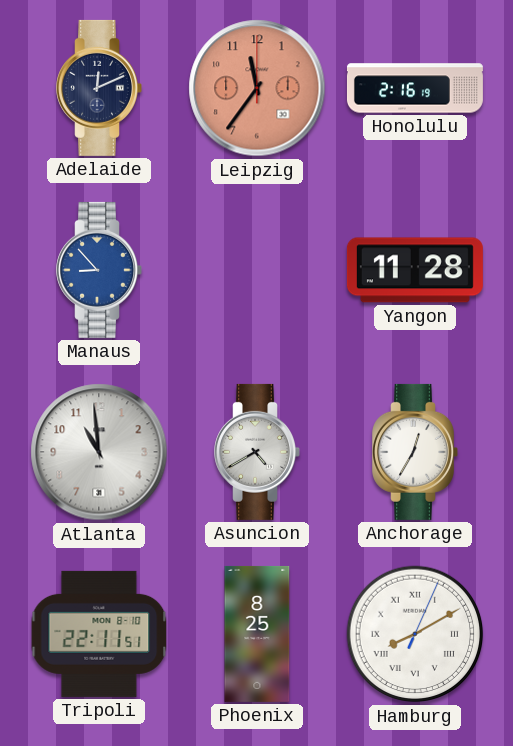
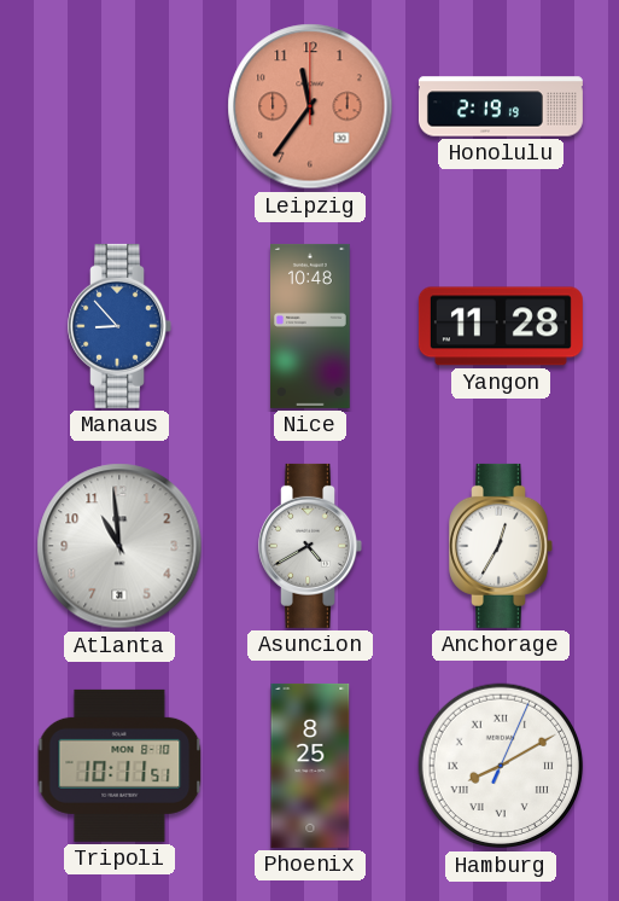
Adelaide: 12:11 -> none (99, 88)
Honolulu: 2:16 -> 2:19 (501, 106)
Nice: none -> 10:48 (311, 326)
Tripoli: 22:11 -> 10:11 (119, 766)
